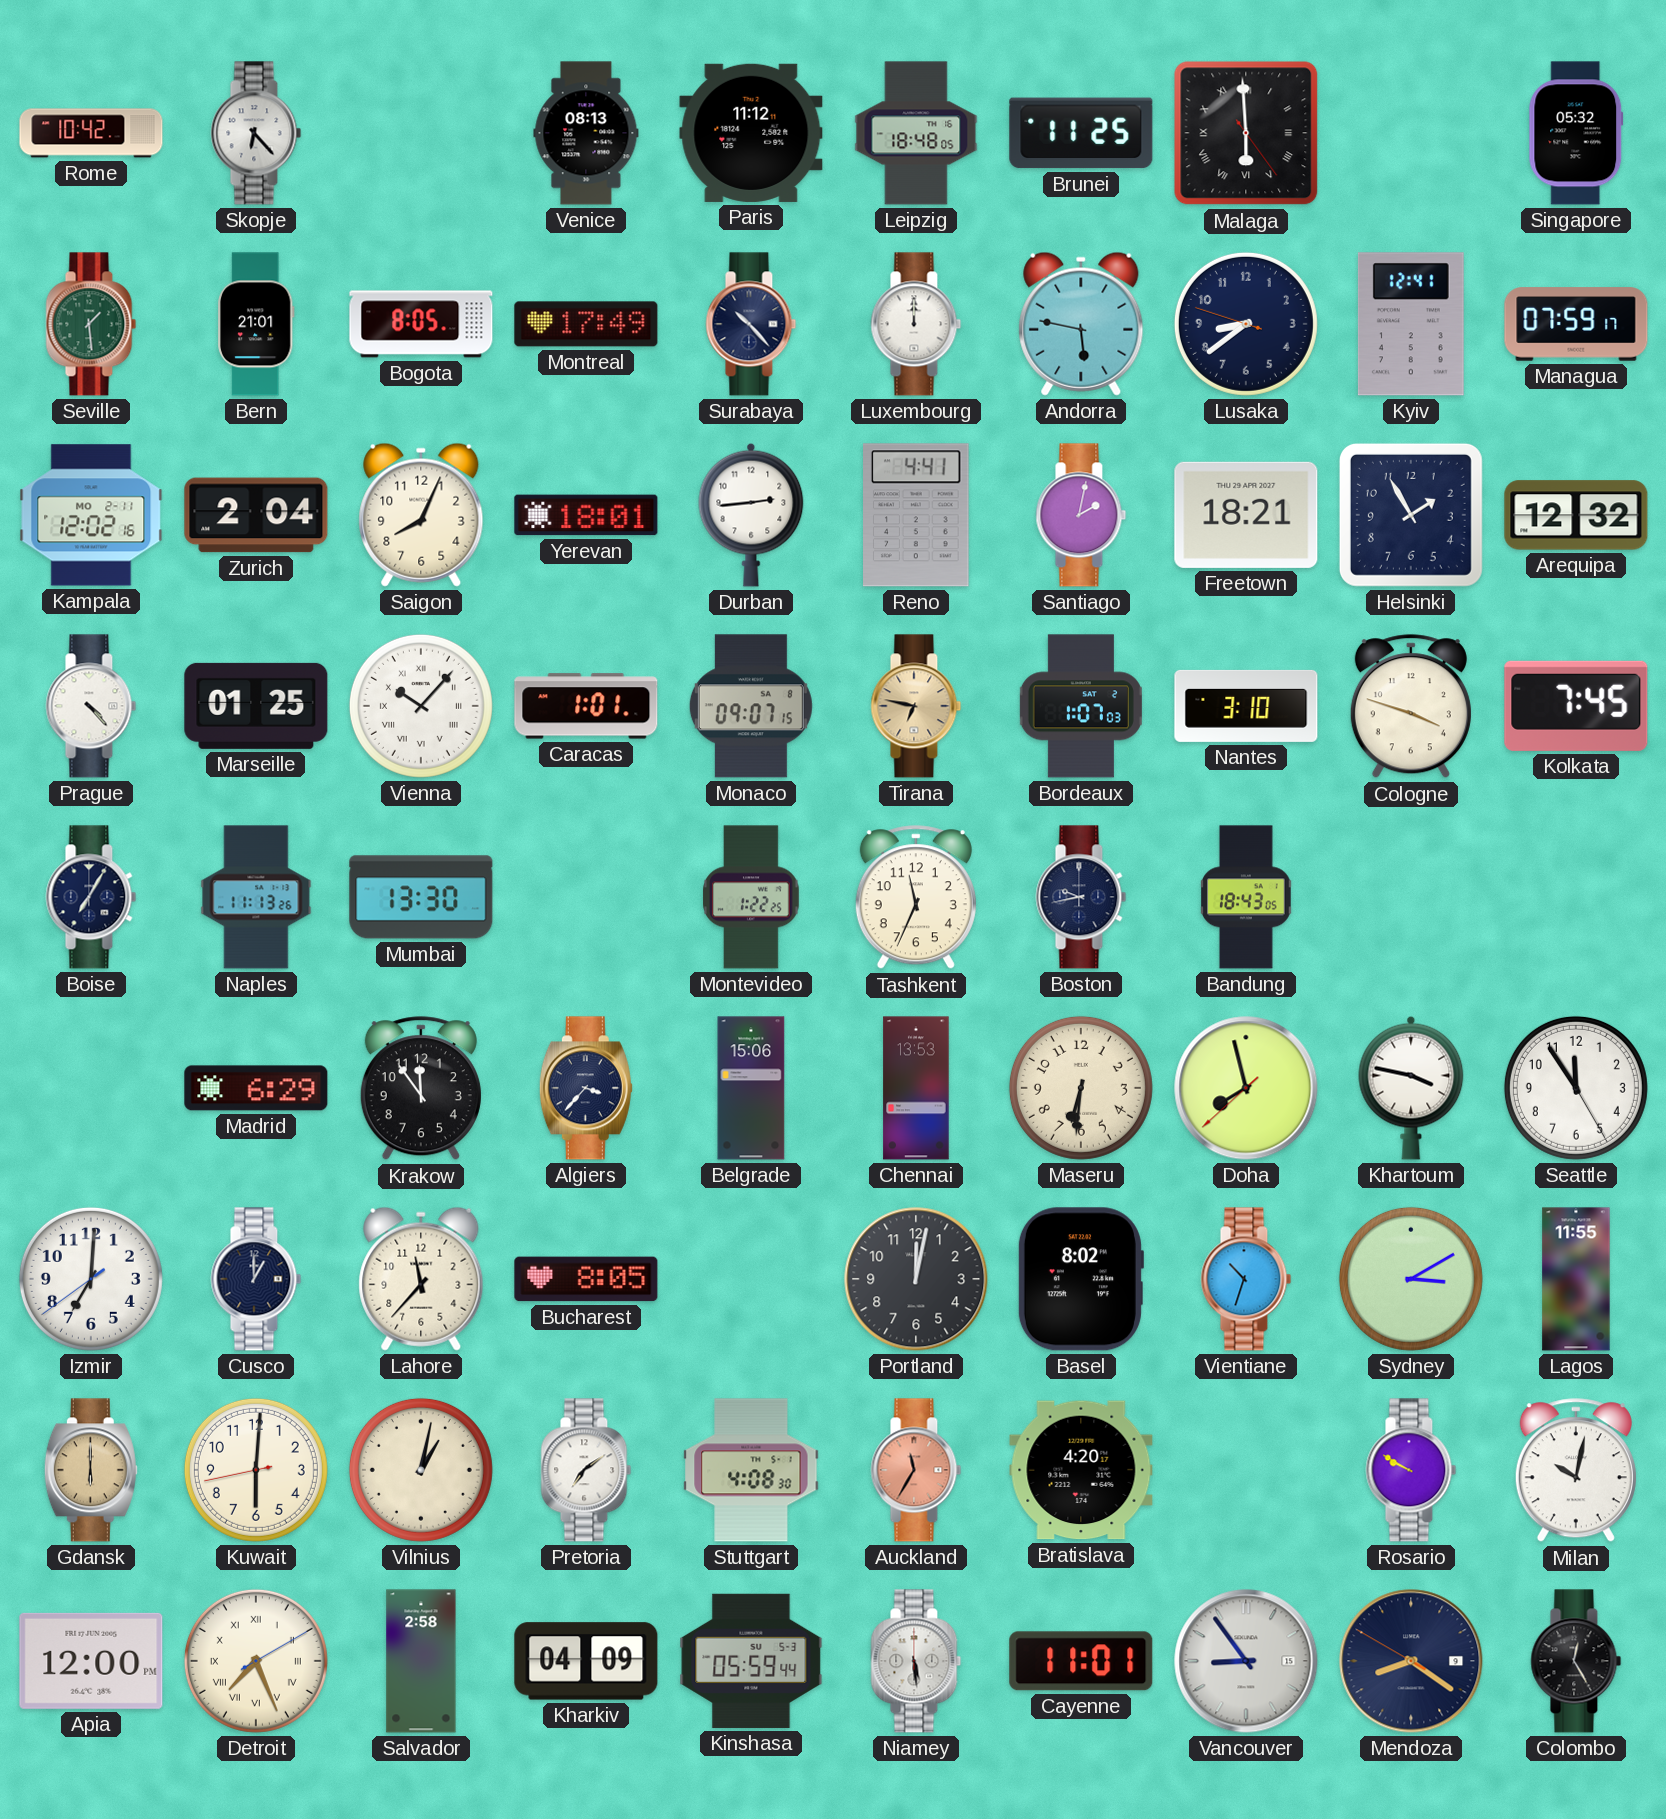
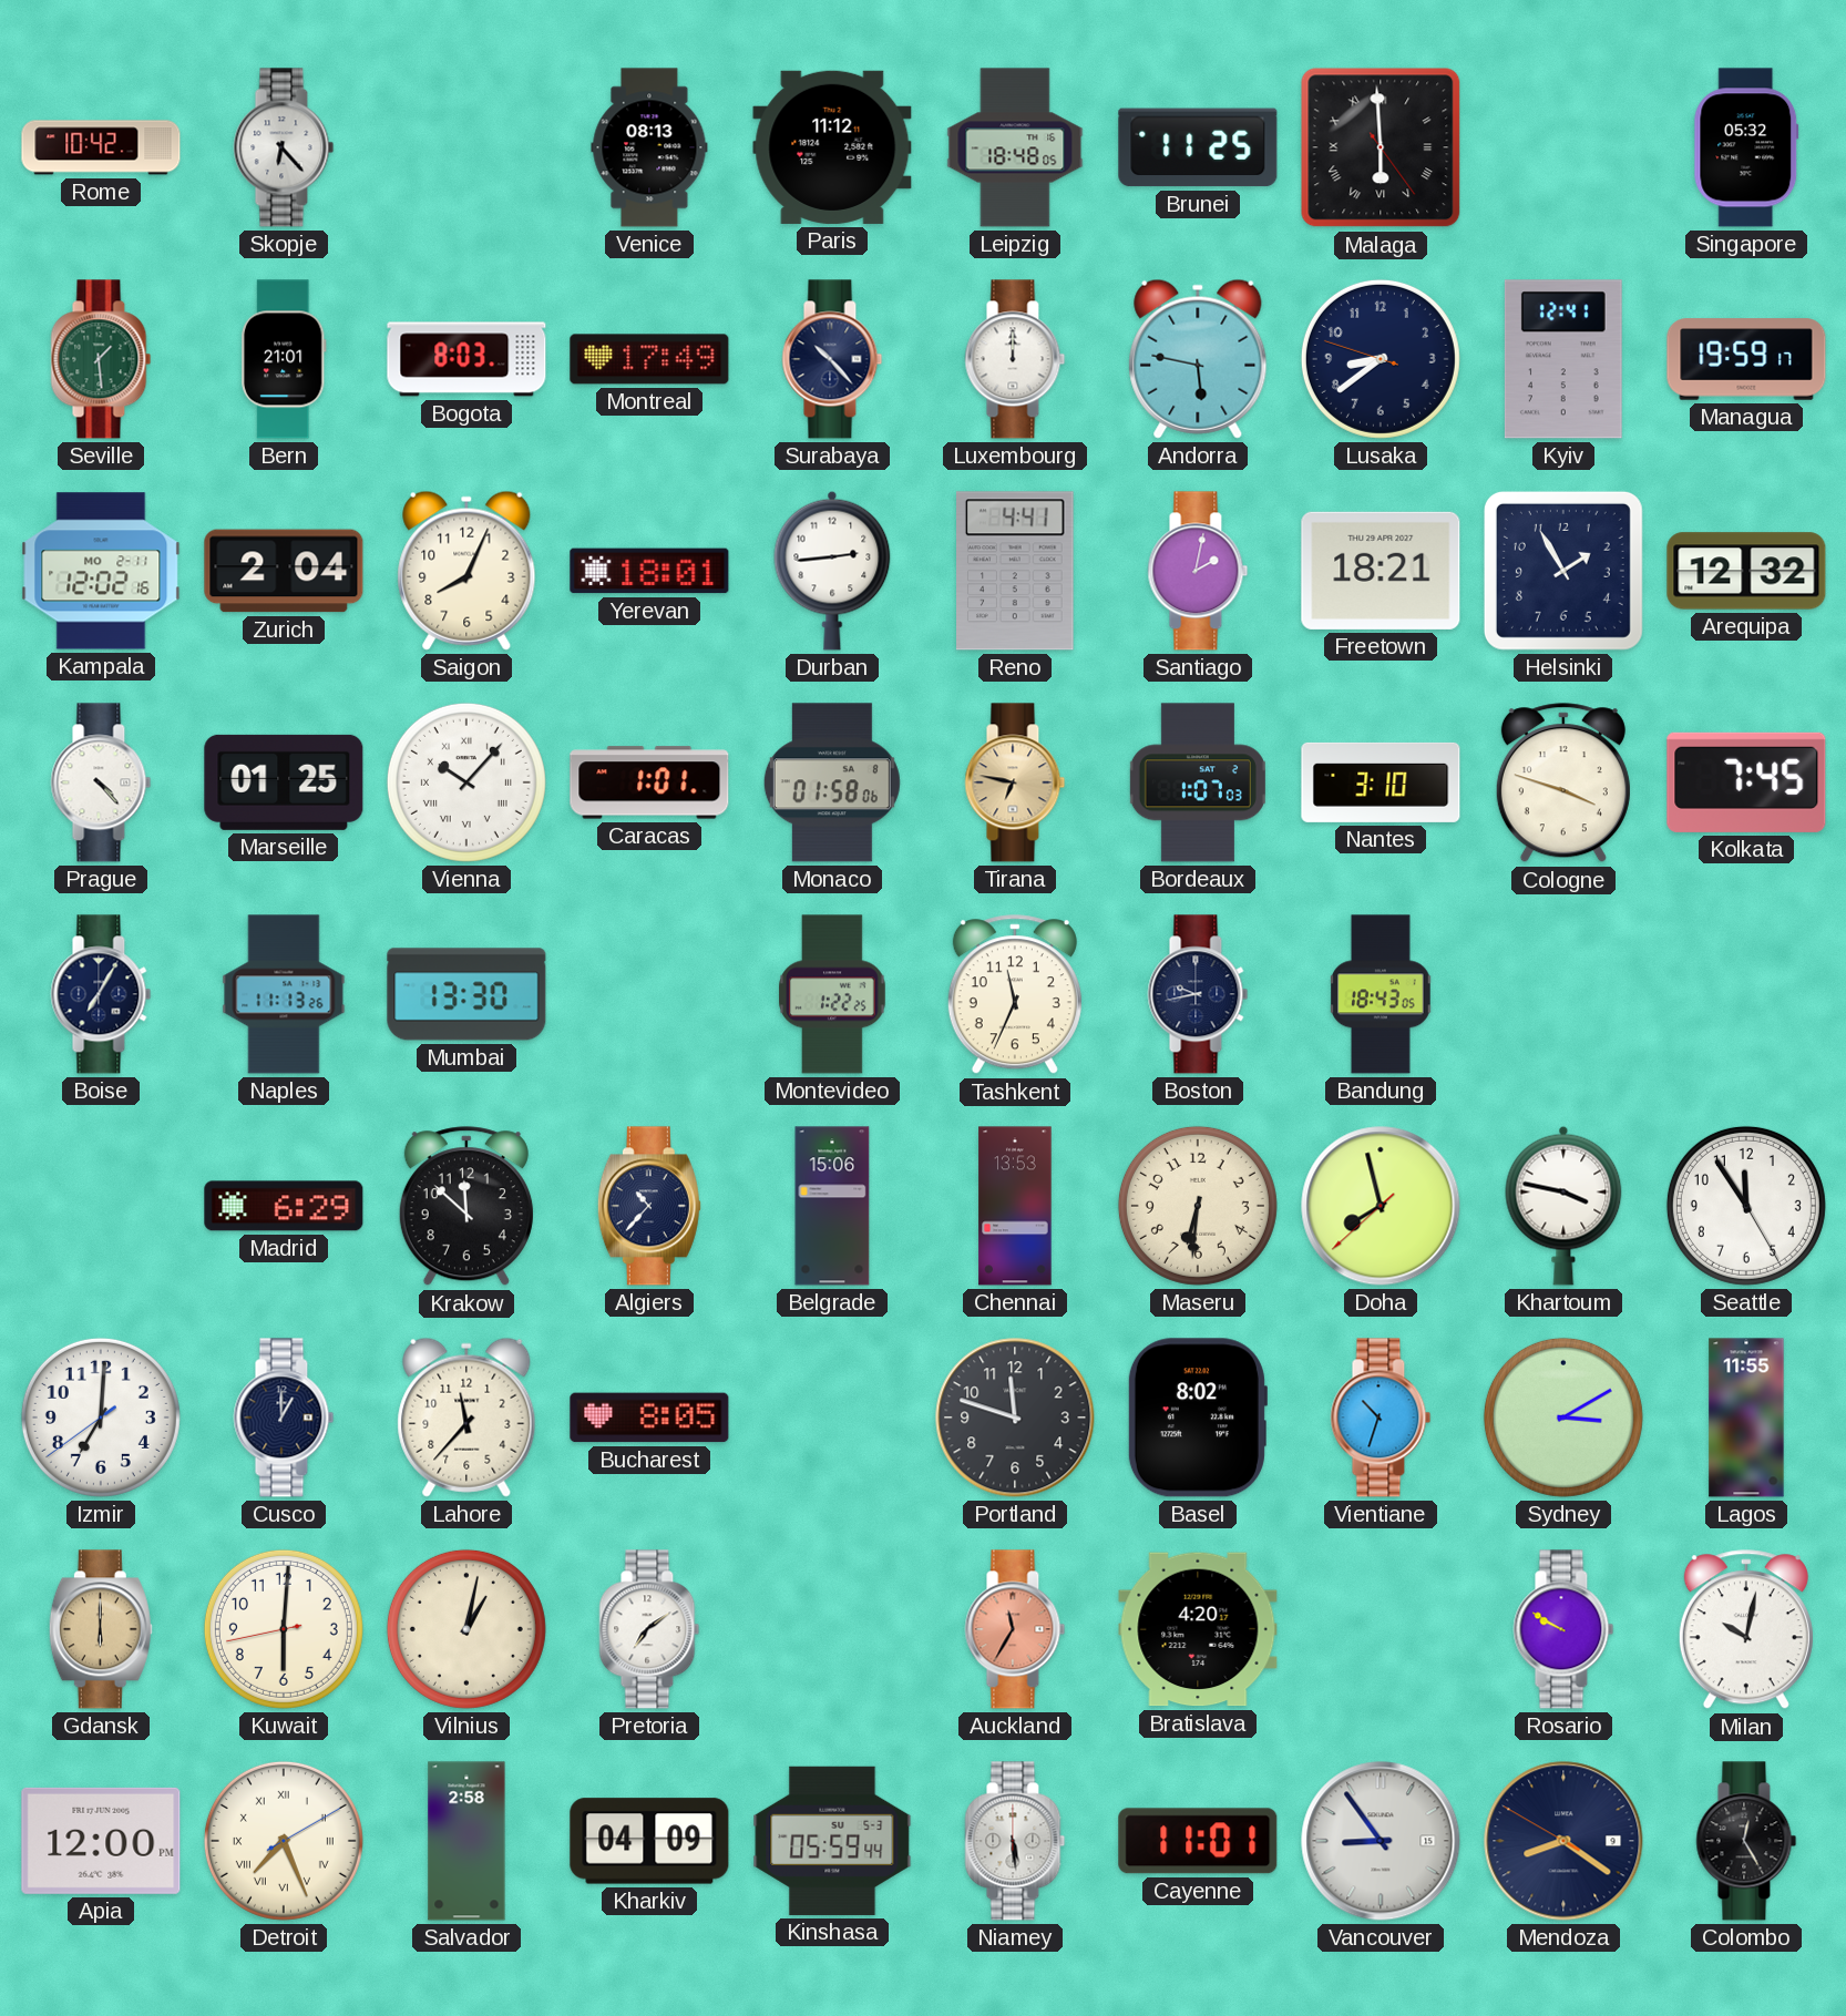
Bogota: 8:05 -> 8:03 (466, 359)
Managua: 07:59 -> 19:59 (1746, 359)
Monaco: 09:07 -> 01:58 (832, 782)
Krakow: 11:54 -> 11:52 (466, 1207)
Algiers: 3:37 -> 10:37 (649, 1206)
Portland: 12:02 -> 11:48 (1015, 1418)
Stuttgart: 4:08 -> none (751, 1470)
